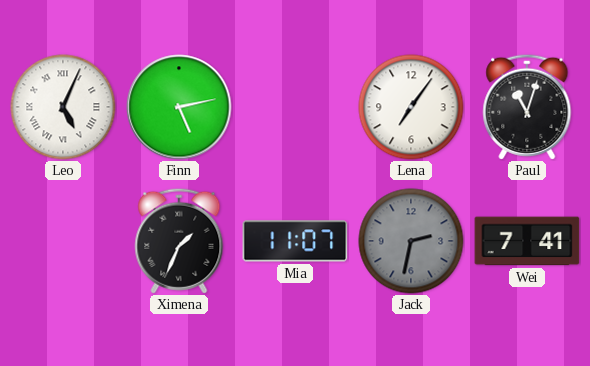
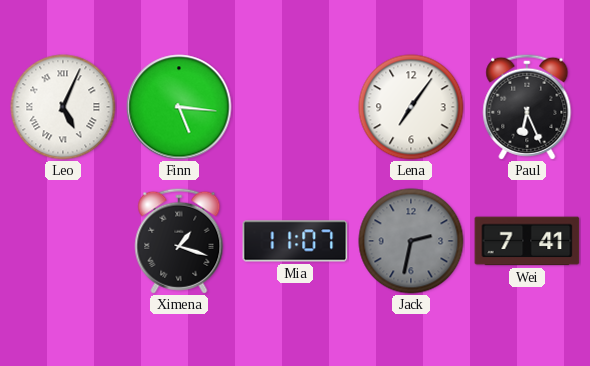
Finn: 5:13 -> 5:16 (179, 107)
Paul: 11:03 -> 6:26 (527, 107)
Ximena: 1:34 -> 1:18 (179, 241)
